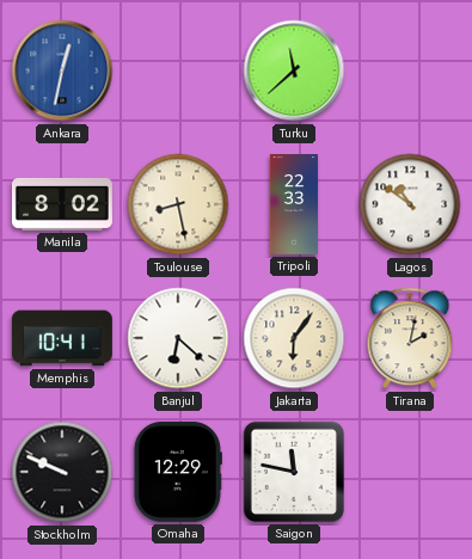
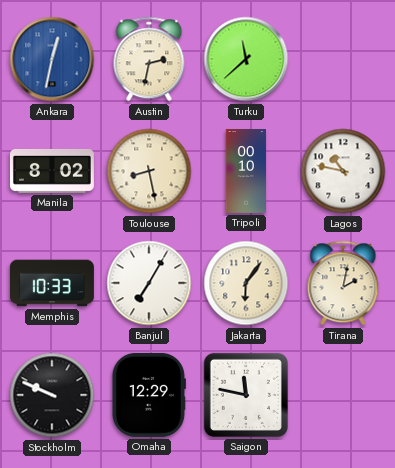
Austin: none -> 2:32 (149, 59)
Tripoli: 22:33 -> 00:10 (245, 172)
Lagos: 10:51 -> 10:47 (343, 171)
Memphis: 10:41 -> 10:33 (52, 283)
Banjul: 6:22 -> 7:05 (149, 283)
